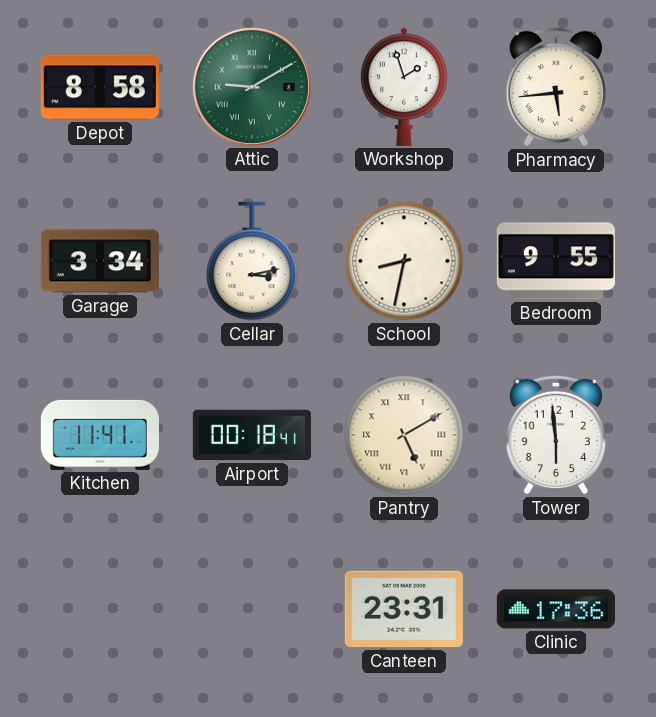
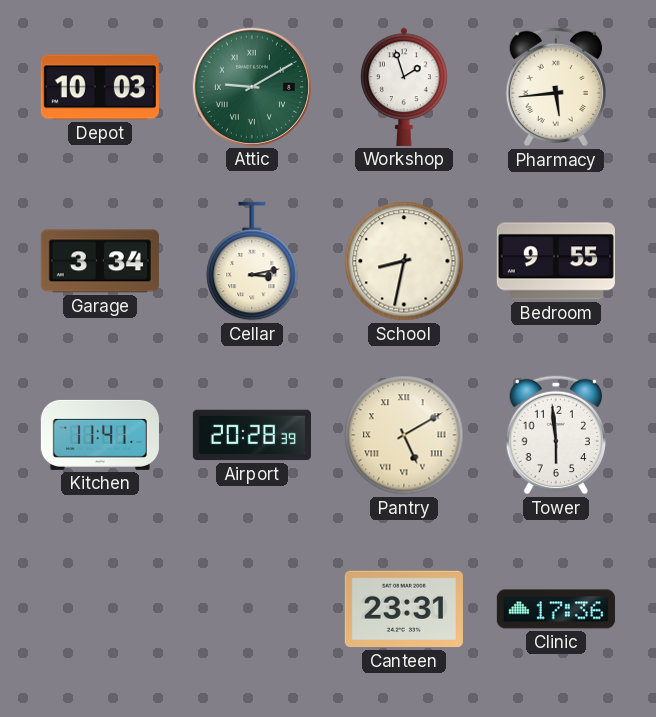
Depot: 8:58 -> 10:03 (100, 87)
Airport: 00:18 -> 20:28 (252, 435)
